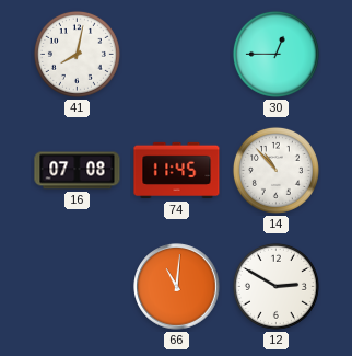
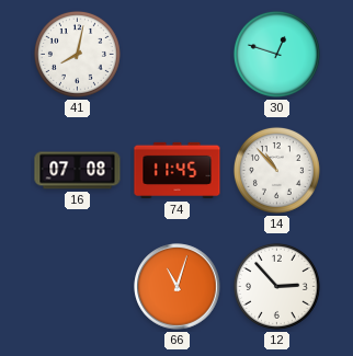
30: 12:45 -> 12:48 (276, 54)
66: 11:01 -> 11:03 (178, 287)
12: 2:50 -> 2:53 (276, 286)
